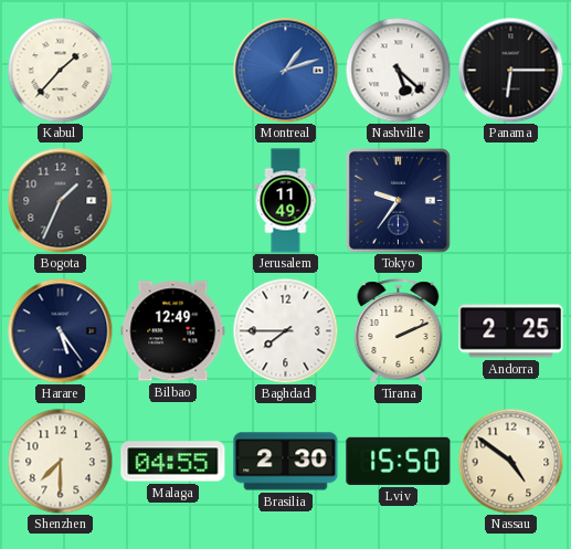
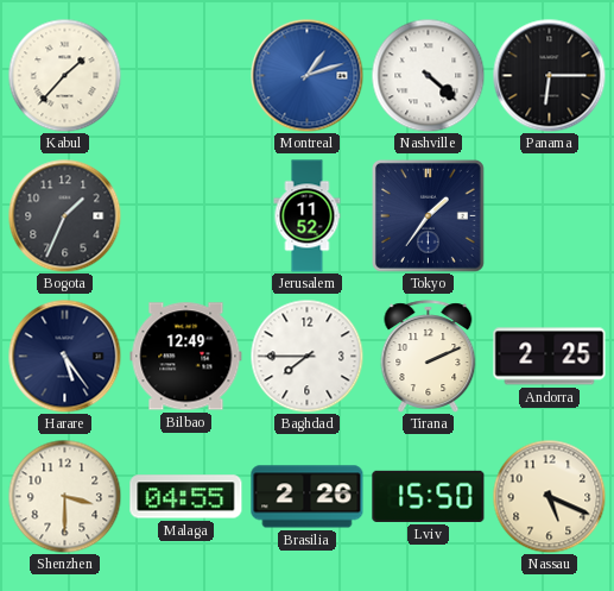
Nashville: 5:22 -> 4:22 (428, 75)
Jerusalem: 11:49 -> 11:52 (308, 216)
Tokyo: 9:36 -> 1:36 (428, 215)
Shenzhen: 7:30 -> 3:30 (64, 496)
Brasilia: 2:30 -> 2:26 (308, 497)
Nassau: 4:51 -> 5:19 (549, 496)
